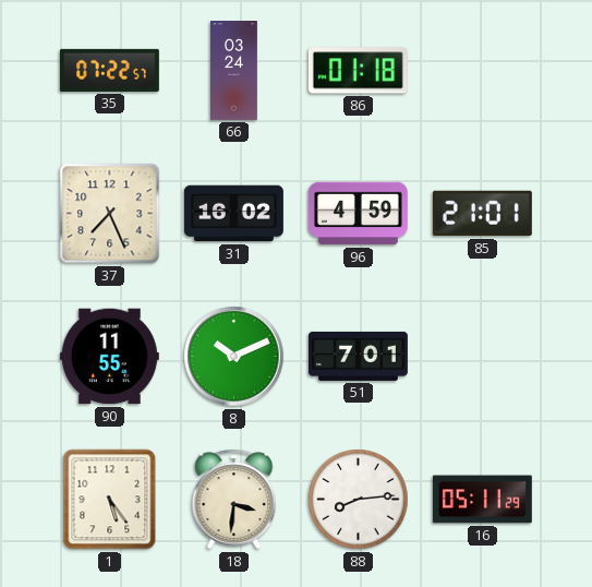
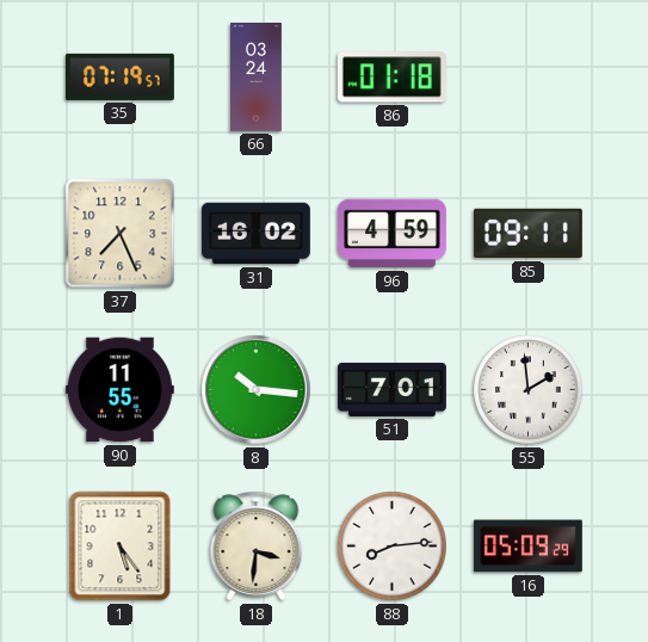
35: 07:22 -> 07:19 (119, 76)
85: 21:01 -> 09:11 (527, 234)
8: 10:11 -> 10:16 (257, 390)
55: none -> 1:59 (529, 390)
16: 05:11 -> 05:09 (527, 547)
